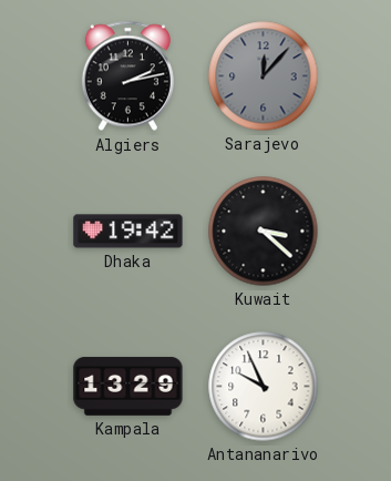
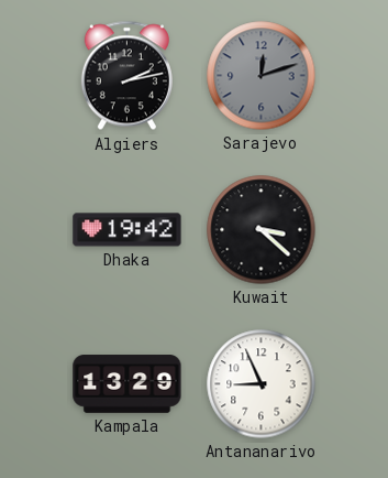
Sarajevo: 12:07 -> 12:12 (262, 76)
Antananarivo: 9:56 -> 8:56 (262, 384)
